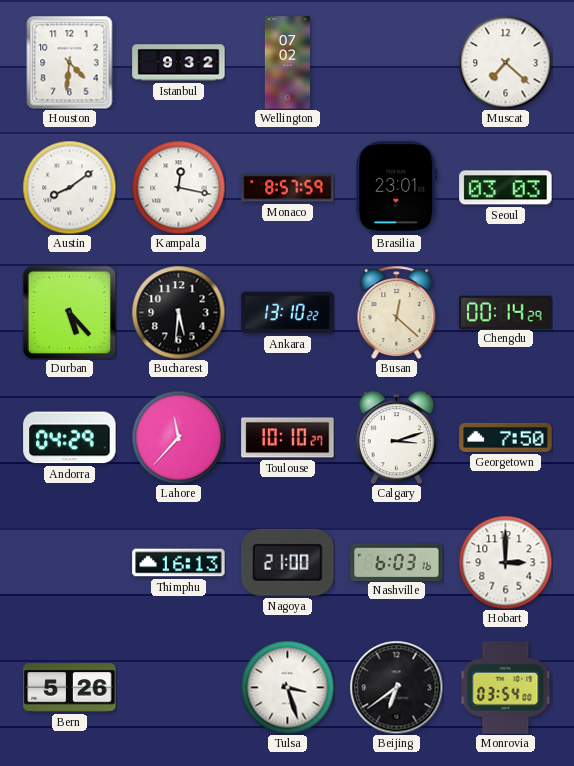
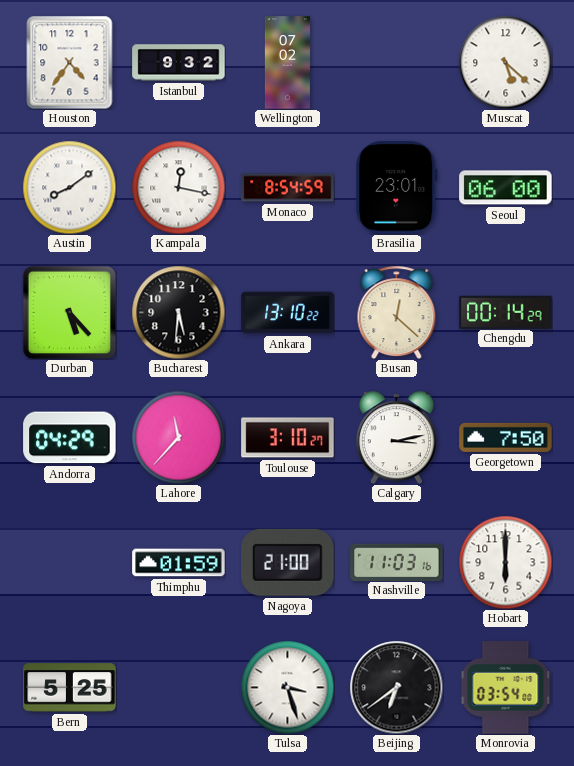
Houston: 4:31 -> 4:36 (70, 62)
Muscat: 7:22 -> 5:22 (505, 62)
Monaco: 8:57 -> 8:54 (288, 188)
Seoul: 03:03 -> 06:00 (506, 188)
Toulouse: 10:10 -> 3:10 (288, 438)
Calgary: 3:12 -> 3:13 (396, 437)
Thimphu: 16:13 -> 01:59 (179, 563)
Nashville: 6:03 -> 11:03 (397, 562)
Hobart: 3:00 -> 6:00 (505, 562)
Bern: 5:26 -> 5:25 (70, 688)
